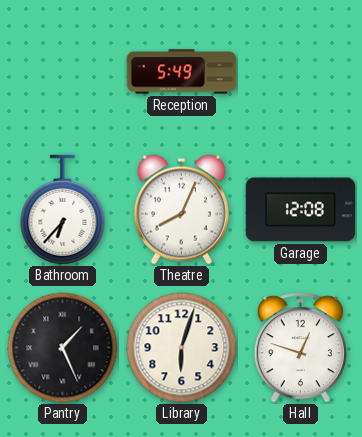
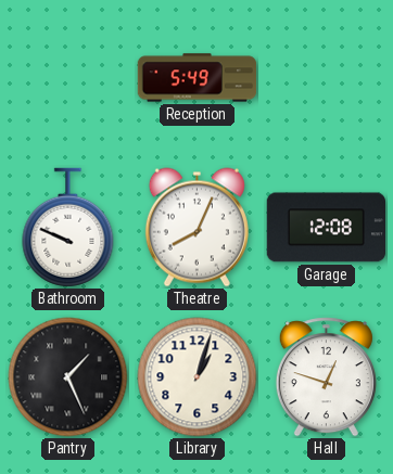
Bathroom: 6:37 -> 9:49 (68, 228)
Library: 6:03 -> 1:03 (198, 377)
